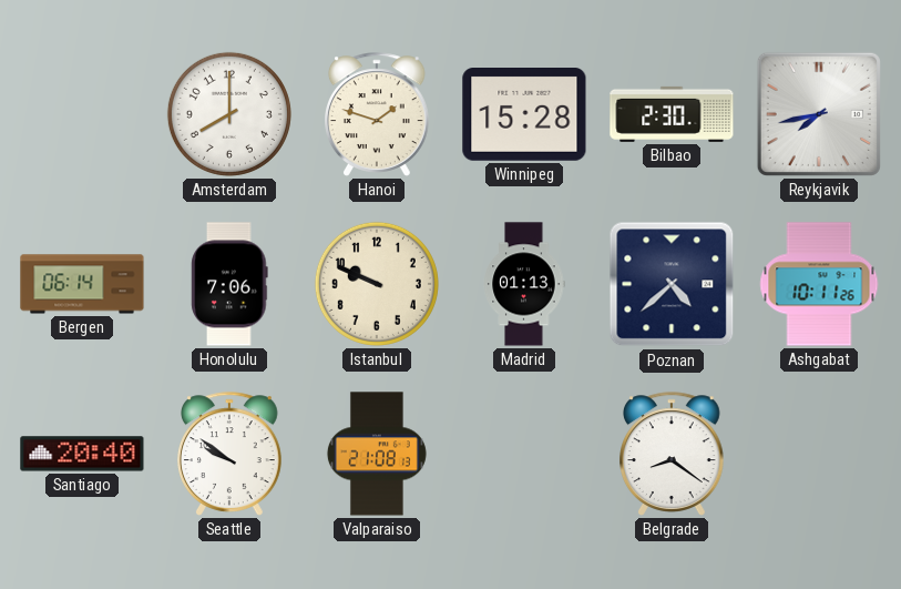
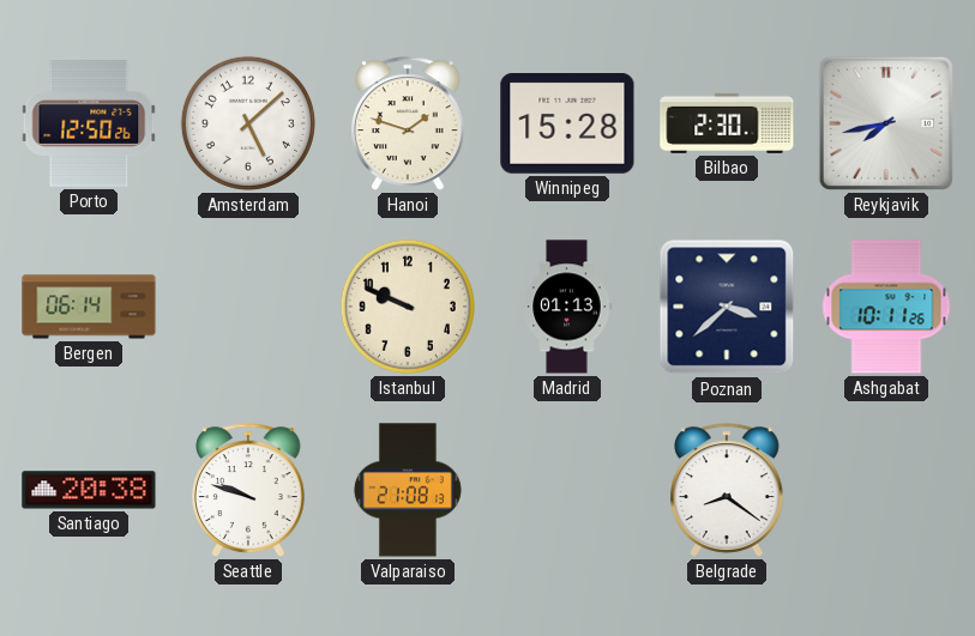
Porto: none -> 12:50 (89, 125)
Amsterdam: 8:00 -> 5:08 (248, 123)
Honolulu: 7:06 -> none (229, 284)
Poznan: 4:38 -> 3:38 (727, 307)
Santiago: 20:40 -> 20:38 (89, 490)
Seattle: 9:51 -> 9:48 (249, 490)
